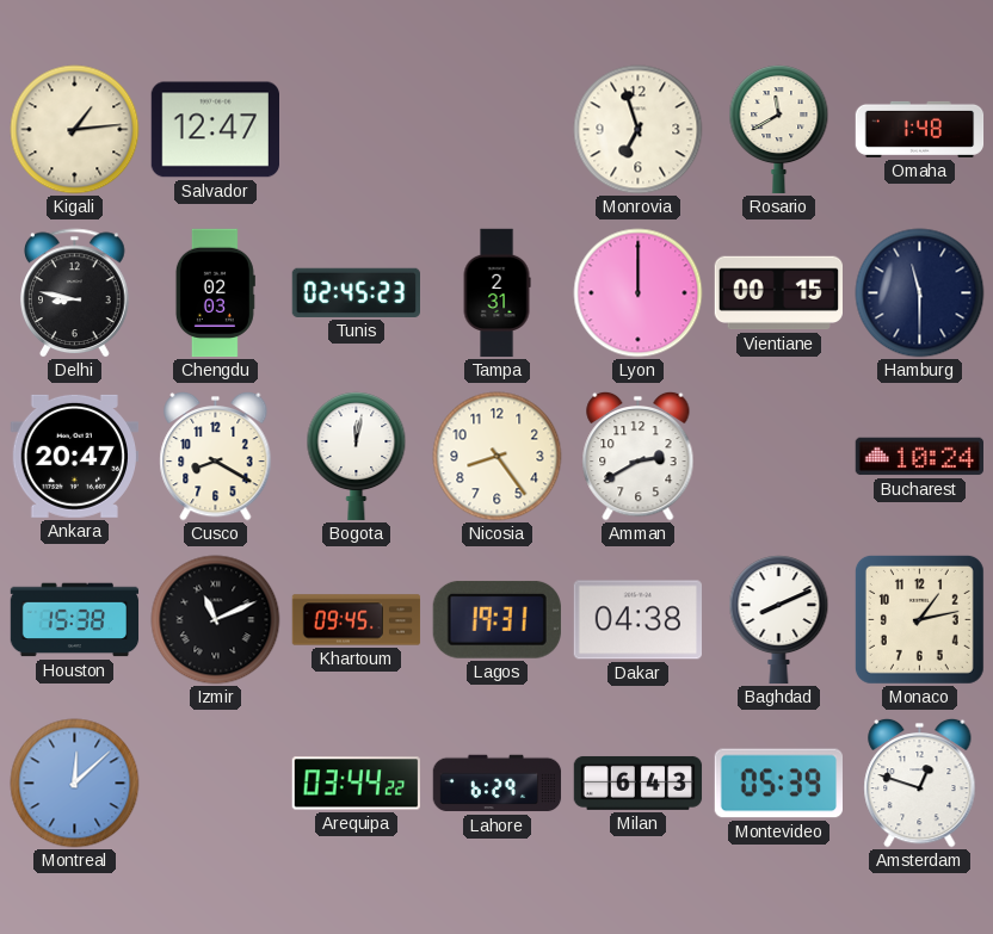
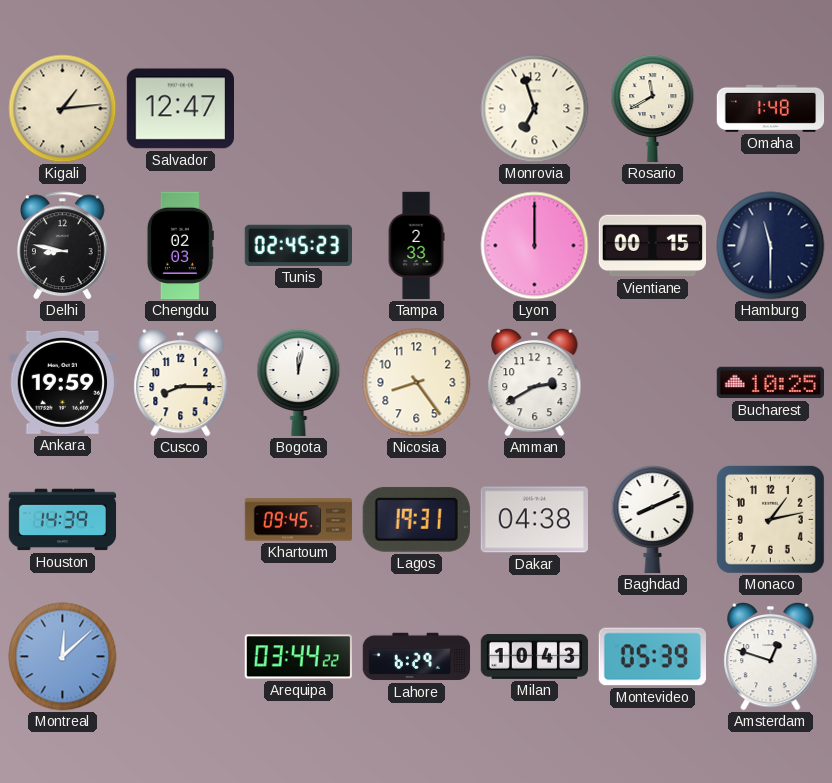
Tampa: 2:31 -> 2:33 (416, 246)
Ankara: 20:47 -> 19:59 (62, 382)
Cusco: 8:20 -> 8:15 (181, 382)
Bucharest: 10:24 -> 10:25 (771, 383)
Houston: 15:38 -> 14:39 (63, 520)
Izmir: 11:11 -> none (216, 620)
Milan: 6:43 -> 10:43 (535, 656)
